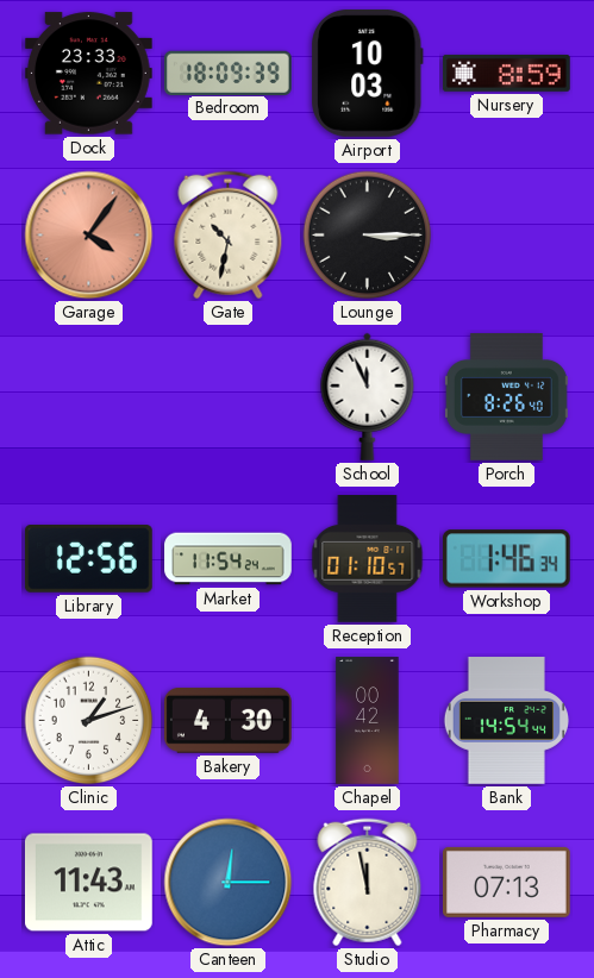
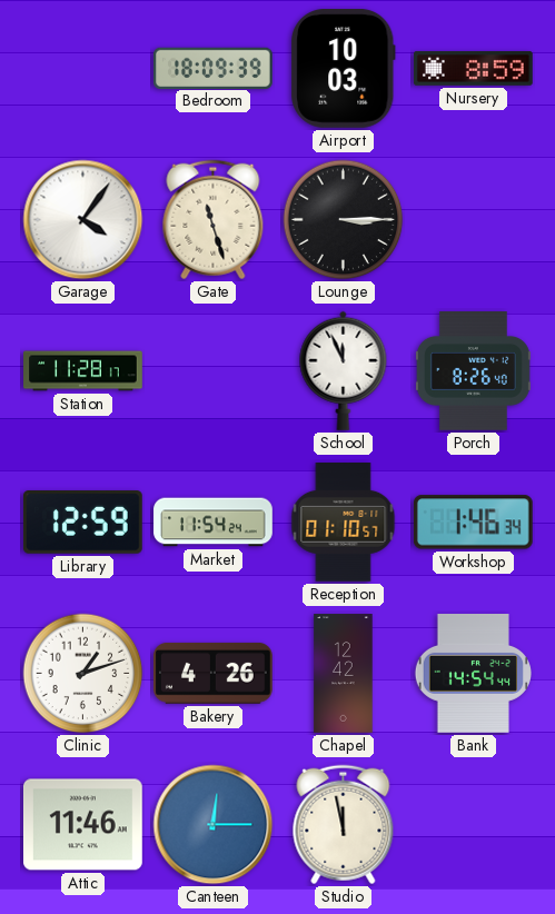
Dock: 23:33 -> none (88, 74)
Garage dial: salmon -> white (83, 220)
Gate: 10:32 -> 11:27 (214, 220)
Station: none -> 11:28 (83, 371)
Library: 12:56 -> 12:59 (82, 523)
Bakery: 4:30 -> 4:26 (212, 673)
Chapel: 00:42 -> 12:42 (344, 674)
Attic: 11:43 -> 11:46 (83, 825)
Pharmacy: 07:13 -> none (507, 882)
